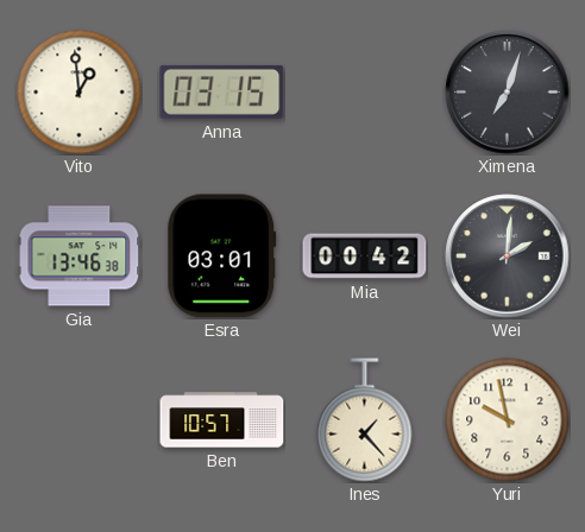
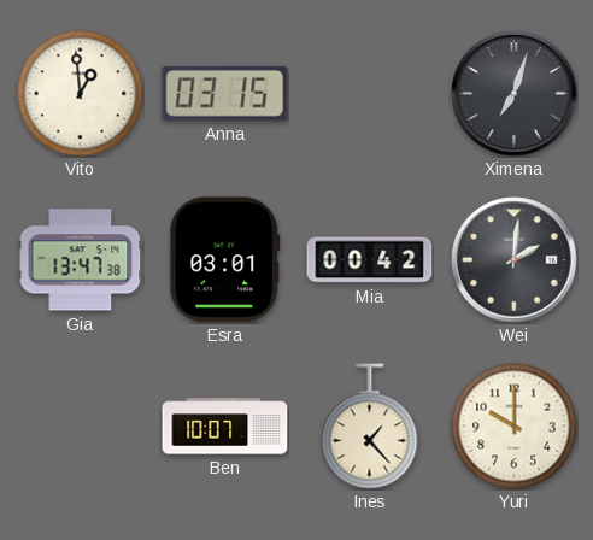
Gia: 13:46 -> 13:47 (81, 260)
Ben: 10:57 -> 10:07 (225, 427)
Yuri: 9:58 -> 10:00 (515, 427)
